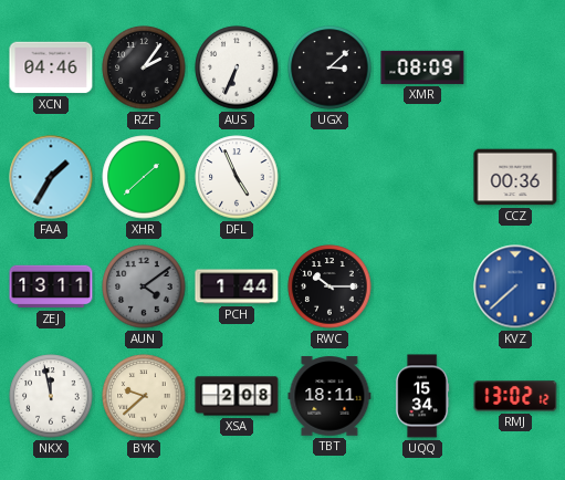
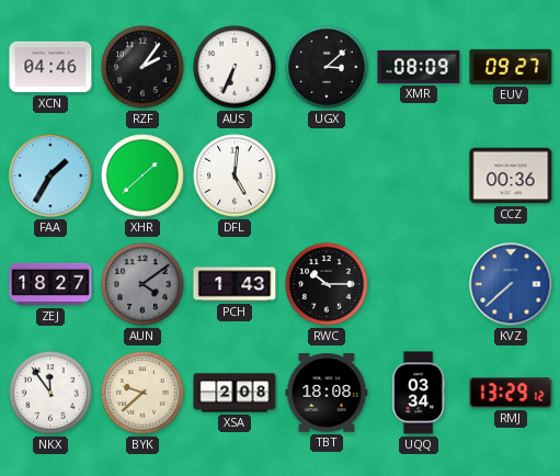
EUV: none -> 09:27 (511, 67)
DFL: 4:56 -> 5:01 (235, 175)
ZEJ: 13:11 -> 18:27 (50, 284)
PCH: 1:44 -> 1:43 (235, 284)
NKX: 11:58 -> 11:54 (50, 393)
TBT: 18:11 -> 18:08 (327, 393)
UQQ: 15:34 -> 03:34 (419, 393)
RMJ: 13:02 -> 13:29 (511, 393)
